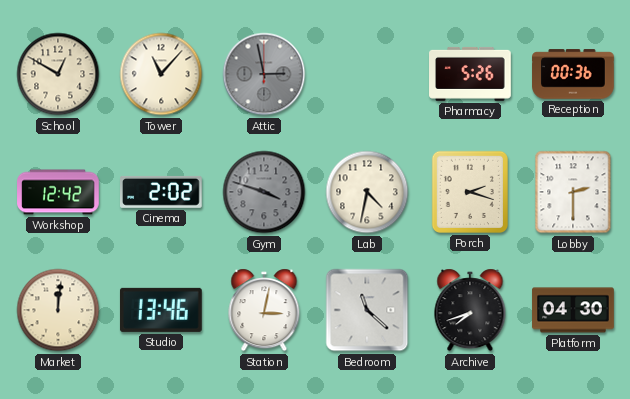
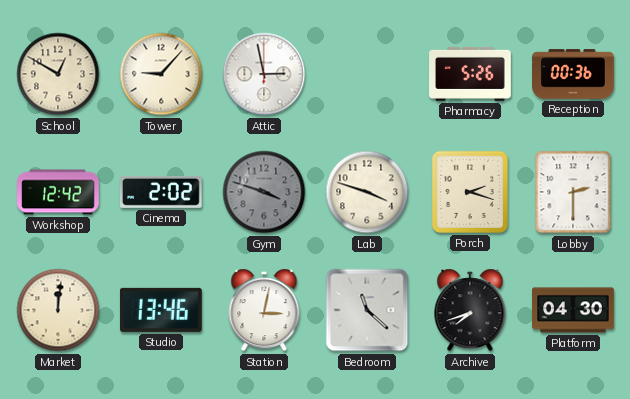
Tower: 11:07 -> 9:07 (161, 74)
Attic dial: grey -> white (264, 74)
Lab: 4:32 -> 3:48 (367, 192)
